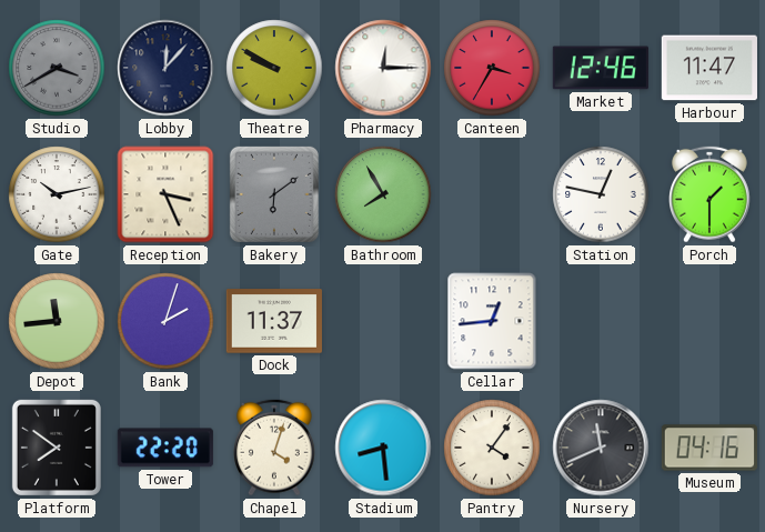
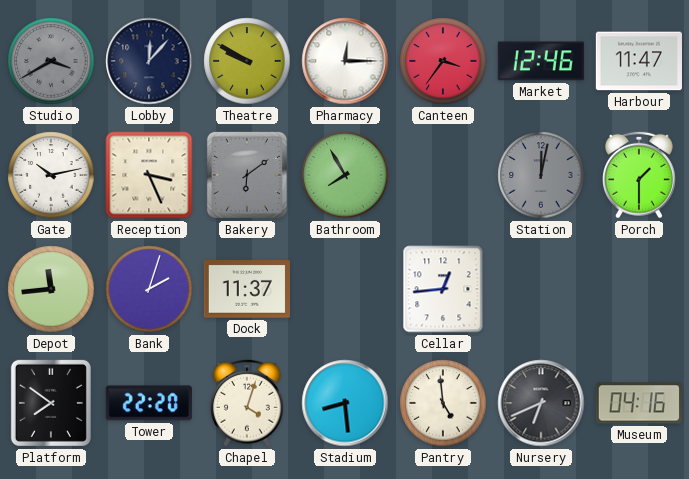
Canteen: 3:35 -> 3:36 (443, 61)
Station: 12:47 -> 12:02 (541, 175)
Station dial: white -> grey (541, 175)
Pantry: 4:06 -> 4:59 (443, 403)
Nursery: 11:41 -> 6:41 (541, 403)
